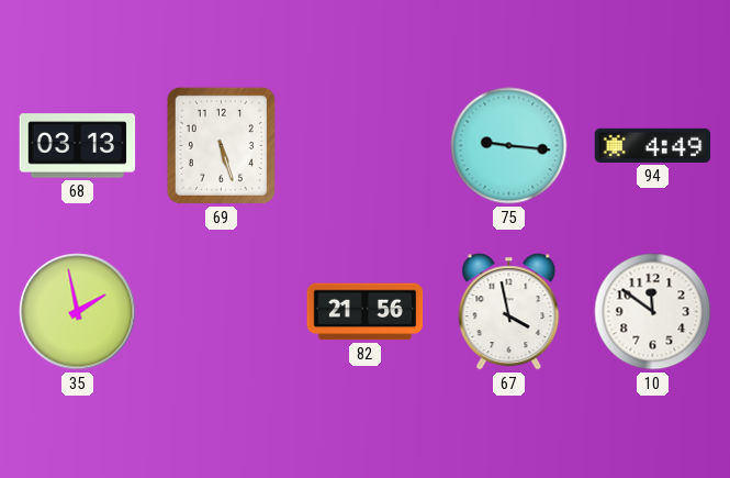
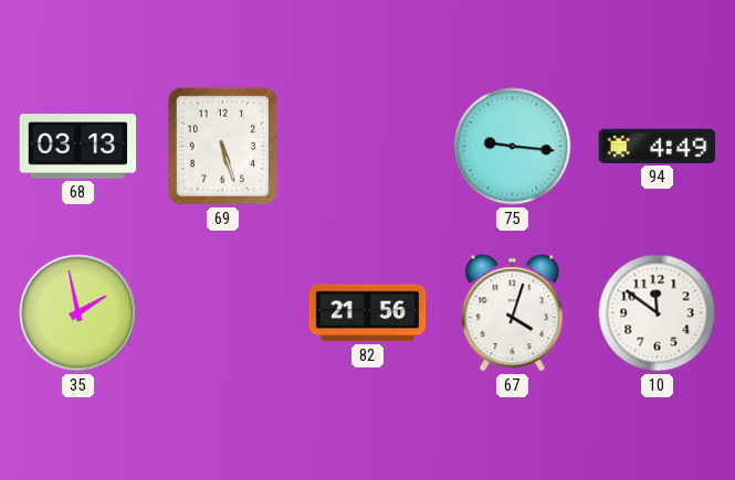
67: 3:58 -> 4:03 (513, 313)
